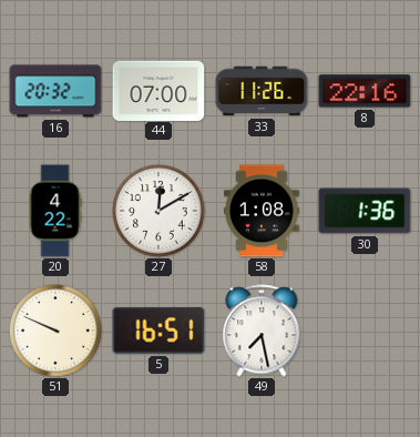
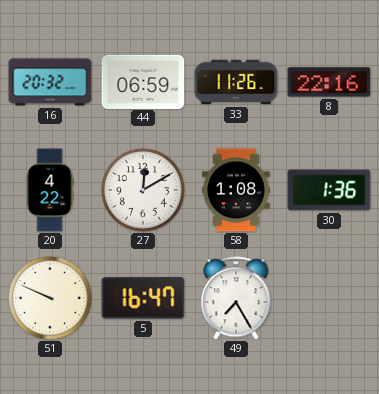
44: 07:00 -> 06:59 (143, 81)
5: 16:51 -> 16:47 (143, 299)
49: 7:28 -> 7:25 (236, 298)
